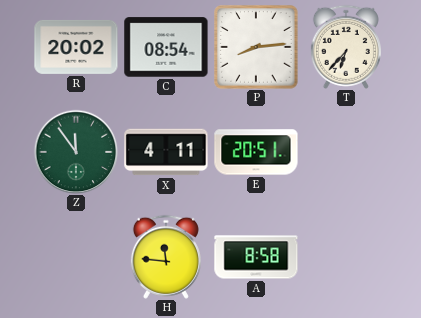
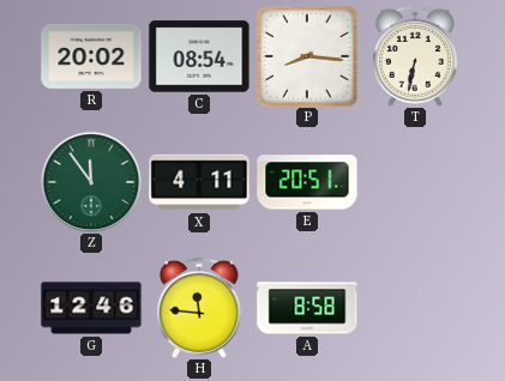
P: 8:14 -> 8:16 (307, 56)
T: 6:37 -> 6:32 (415, 56)
G: none -> 12:46 (91, 308)
